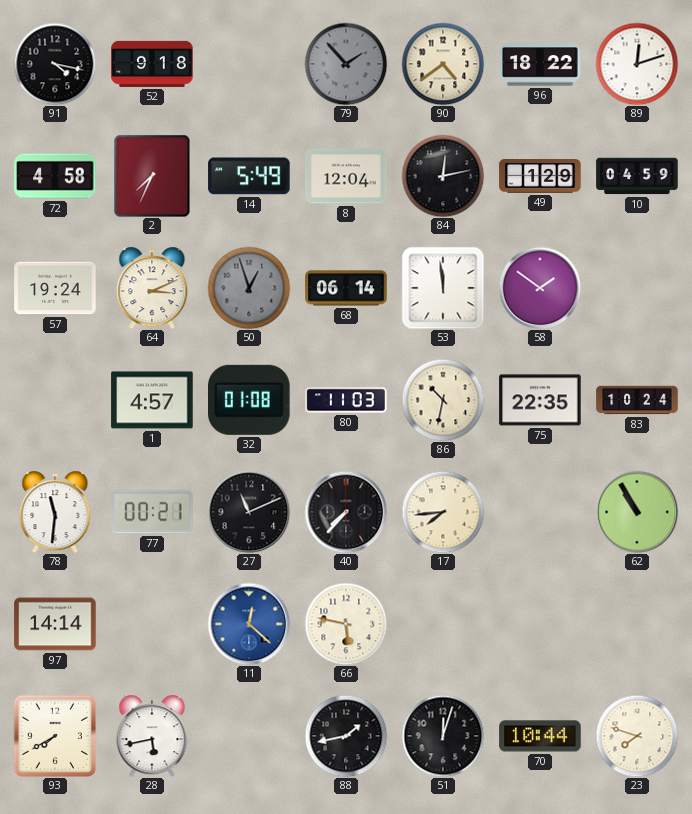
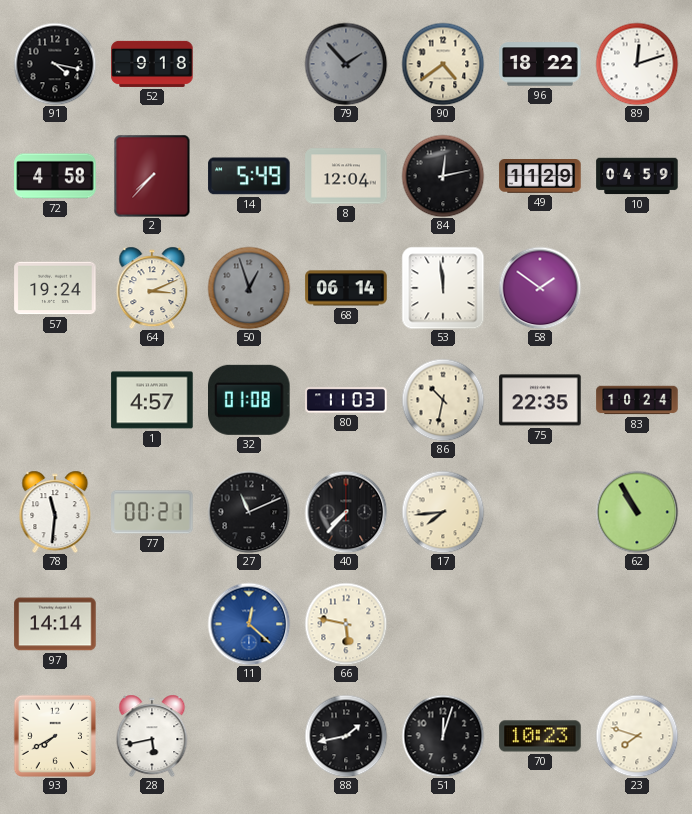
2: 7:34 -> 7:37 (152, 176)
49: 1:29 -> 11:29 (540, 177)
70: 10:44 -> 10:23 (540, 736)
